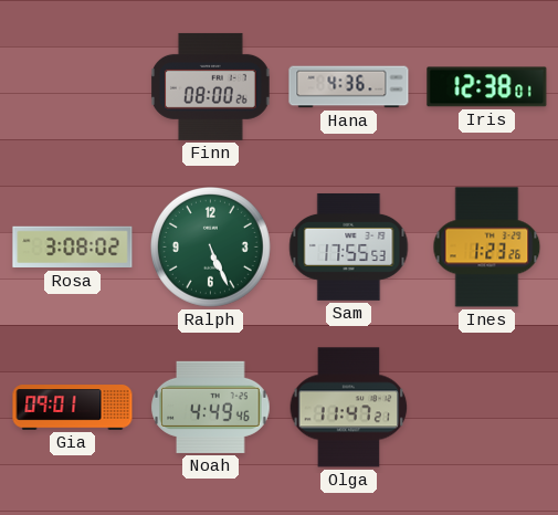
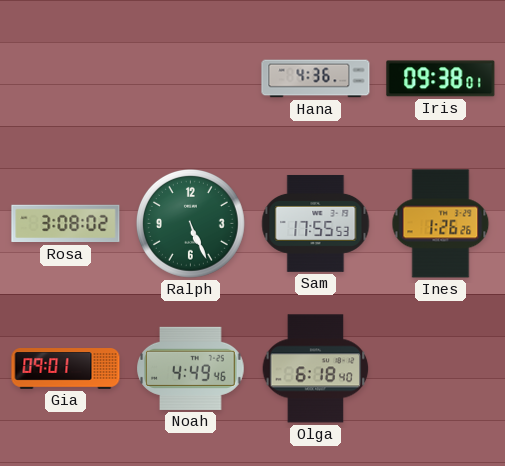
Finn: 08:00 -> none (211, 86)
Iris: 12:38 -> 09:38 (441, 79)
Ines: 1:23 -> 1:26 (441, 224)
Olga: 11:47 -> 6:18 (316, 369)
